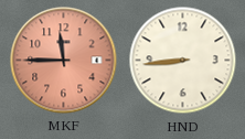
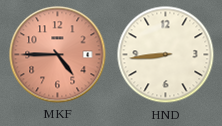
MKF: 11:45 -> 4:45 (58, 55)
